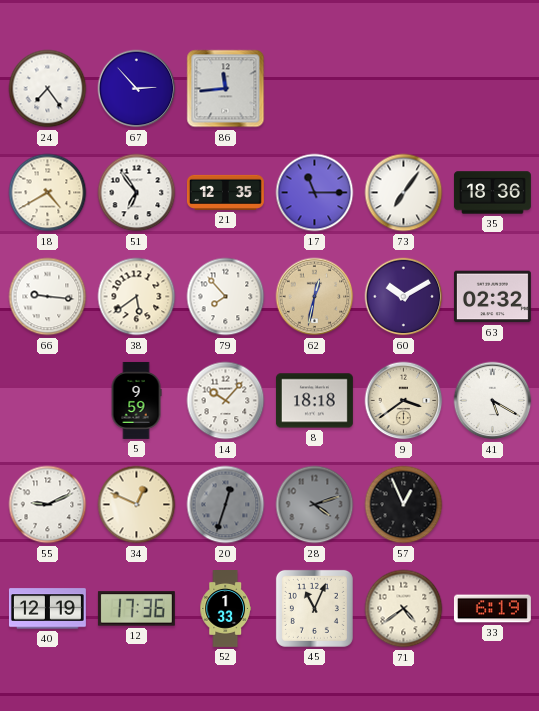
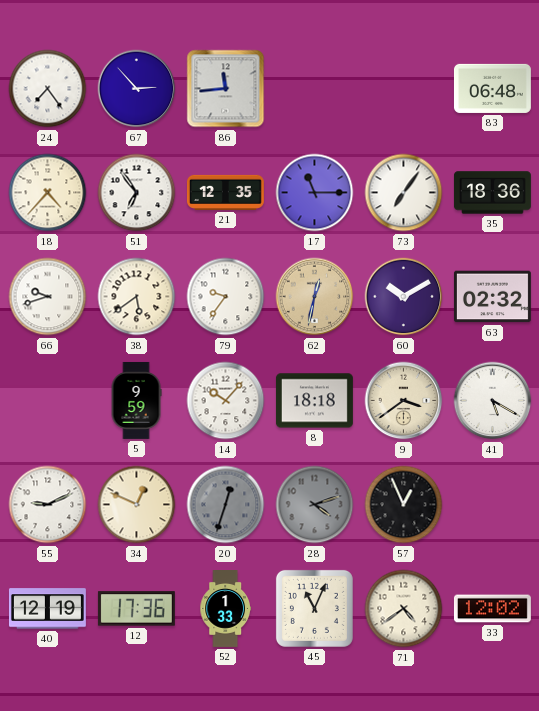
83: none -> 06:48 (492, 88)
18: 4:40 -> 4:37 (48, 193)
66: 9:16 -> 9:42 (48, 297)
79: 7:53 -> 9:36 (226, 297)
33: 6:19 -> 12:02 (492, 609)
